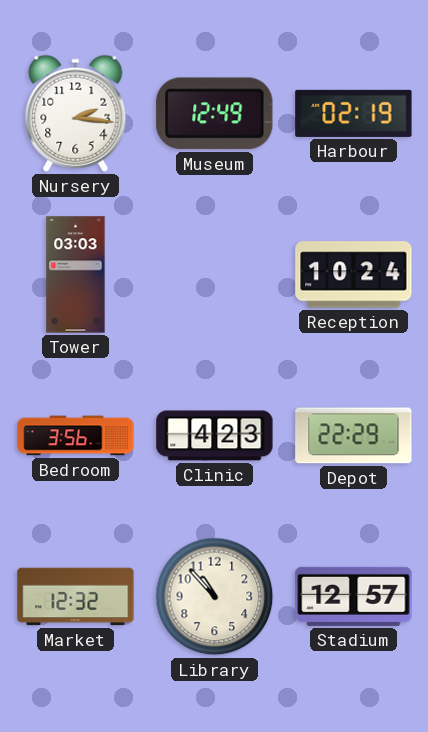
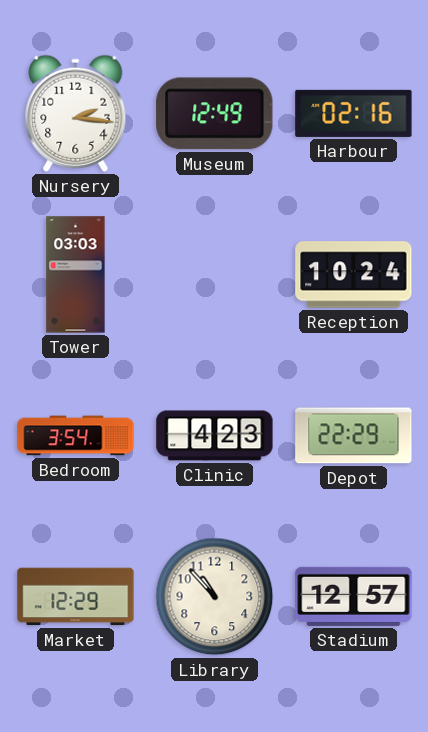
Harbour: 02:19 -> 02:16 (354, 113)
Bedroom: 3:56 -> 3:54 (76, 436)
Market: 12:32 -> 12:29 (76, 597)
